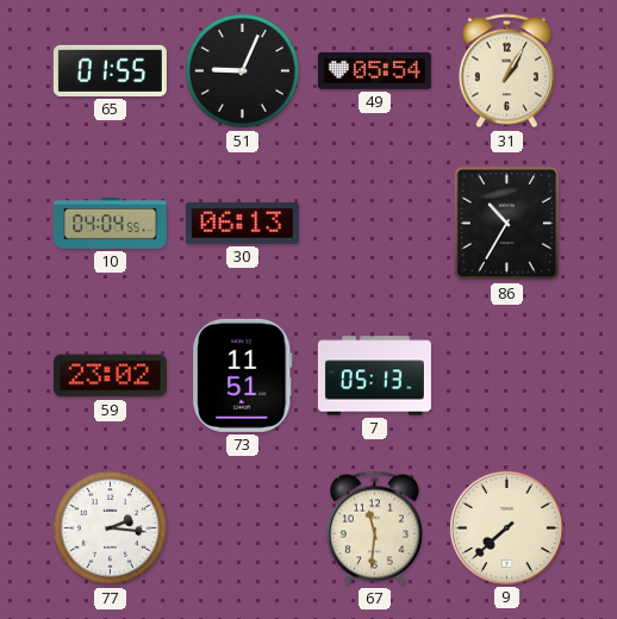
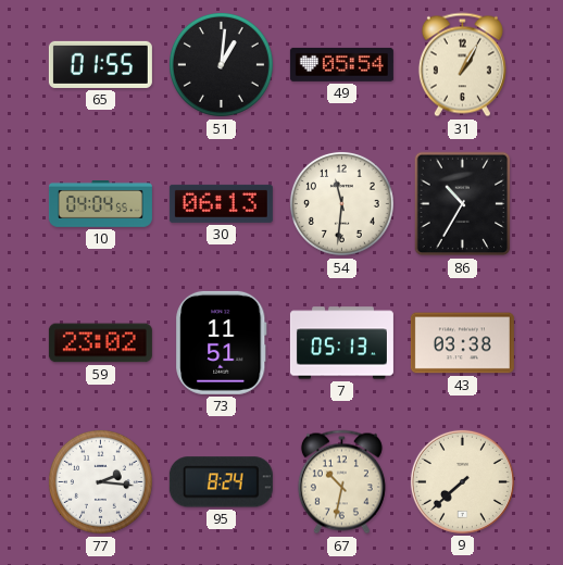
51: 9:04 -> 1:01 (221, 64)
54: none -> 11:31 (341, 203)
43: none -> 03:38 (462, 343)
95: none -> 8:24 (221, 482)
67: 11:31 -> 10:32 (341, 482)
